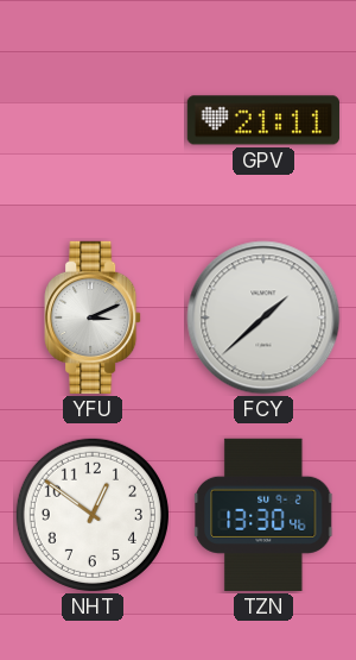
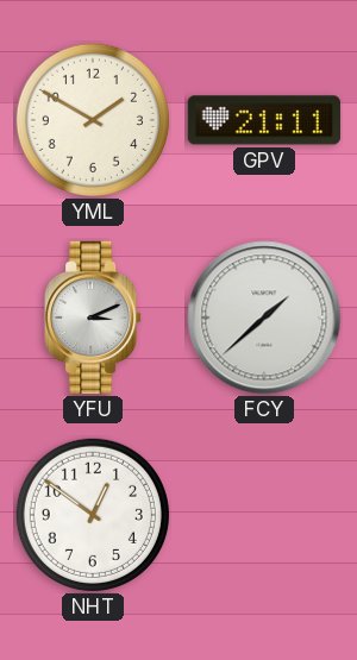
YML: none -> 1:50 (93, 120)
TZN: 13:30 -> none (265, 515)
